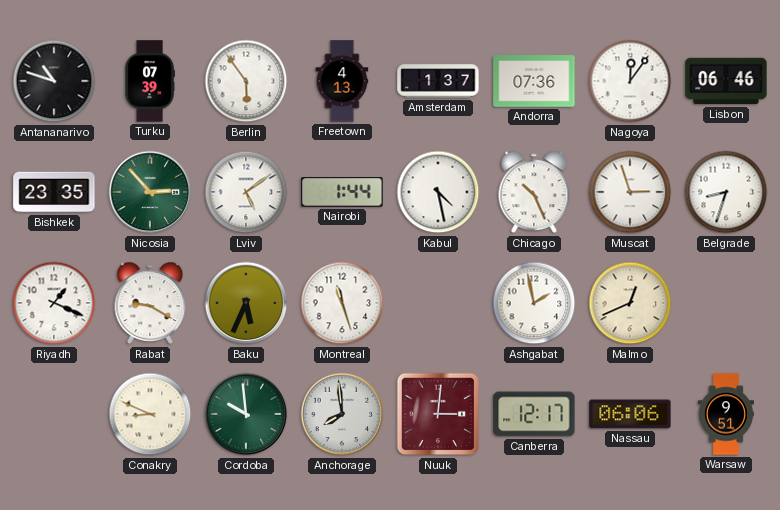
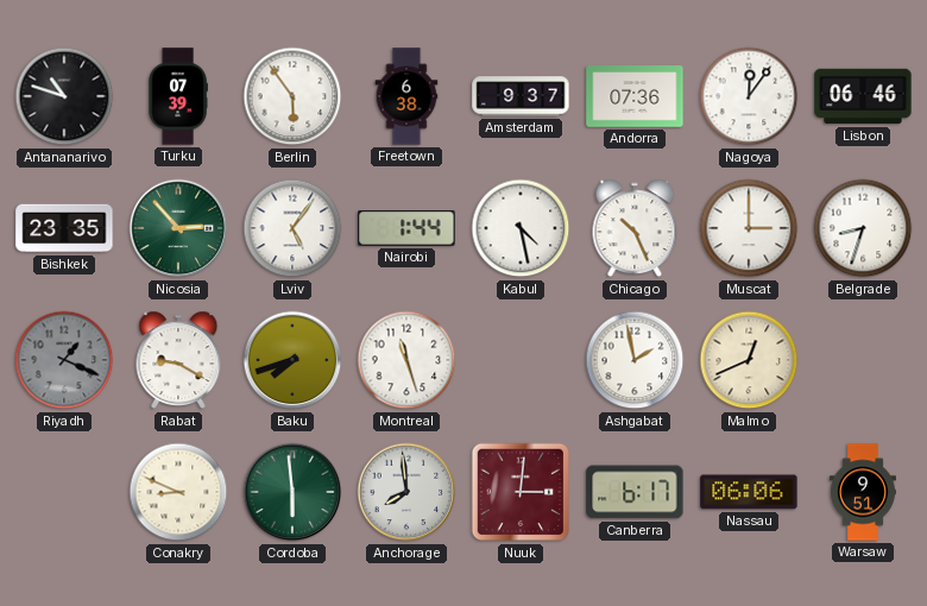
Freetown: 4:13 -> 6:38 (406, 96)
Amsterdam: 1:37 -> 9:37 (521, 96)
Lviv: 5:09 -> 5:06 (292, 228)
Muscat: 2:57 -> 3:00 (749, 228)
Riyadh dial: white -> grey (64, 360)
Baku: 5:34 -> 7:42 (292, 360)
Cordoba: 9:59 -> 5:59 (292, 492)
Canberra: 12:17 -> 6:17 (635, 492)
